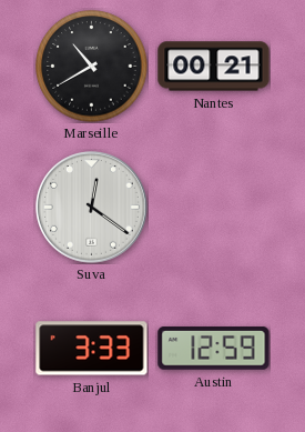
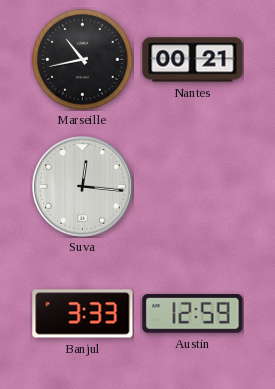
Marseille: 10:40 -> 10:43 (83, 60)
Suva: 12:21 -> 12:16 (83, 187)
